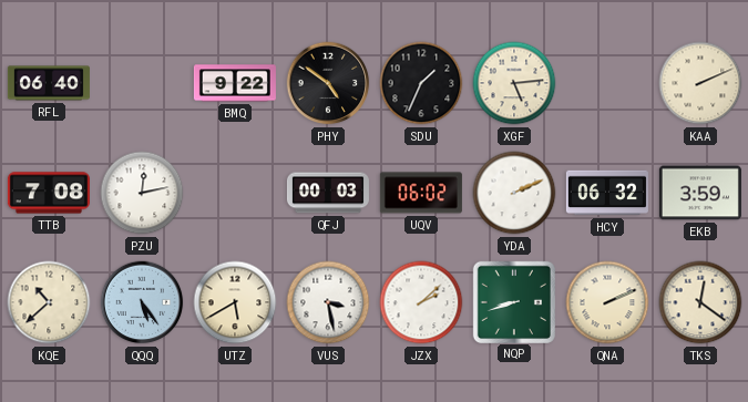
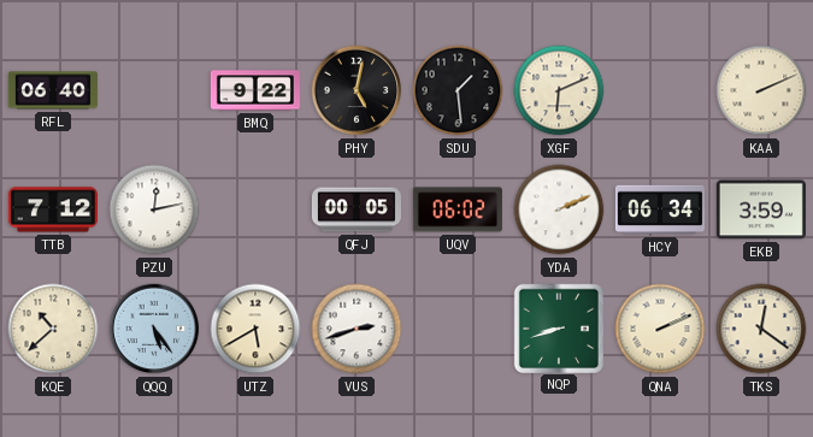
PHY: 4:51 -> 5:02 (357, 90)
SDU: 1:34 -> 1:29 (458, 90)
XGF: 5:14 -> 6:11 (559, 90)
TTB: 7:08 -> 7:12 (53, 209)
QFJ: 00:03 -> 00:05 (357, 209)
HCY: 06:32 -> 06:34 (660, 209)
VUS: 3:28 -> 2:42 (357, 329)
JZX: 2:08 -> none (421, 302)
